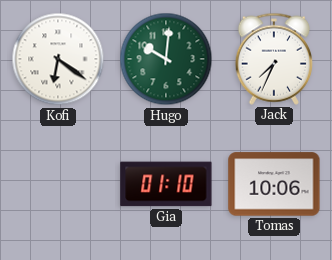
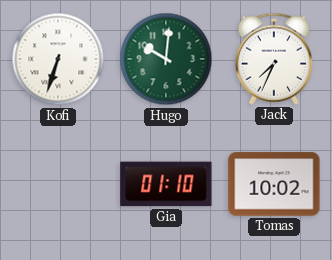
Kofi: 6:21 -> 6:33 (58, 59)
Tomas: 10:06 -> 10:02 (274, 184)
